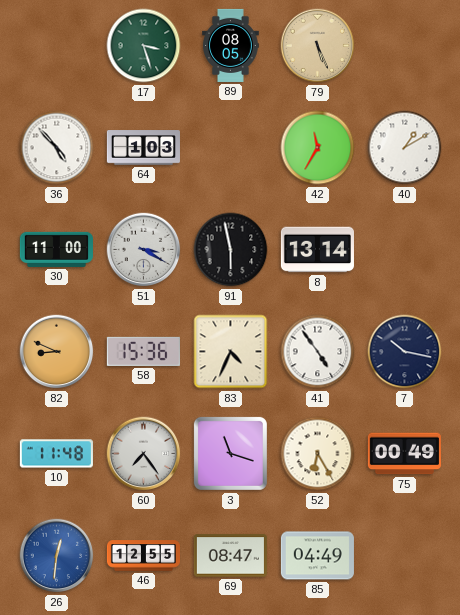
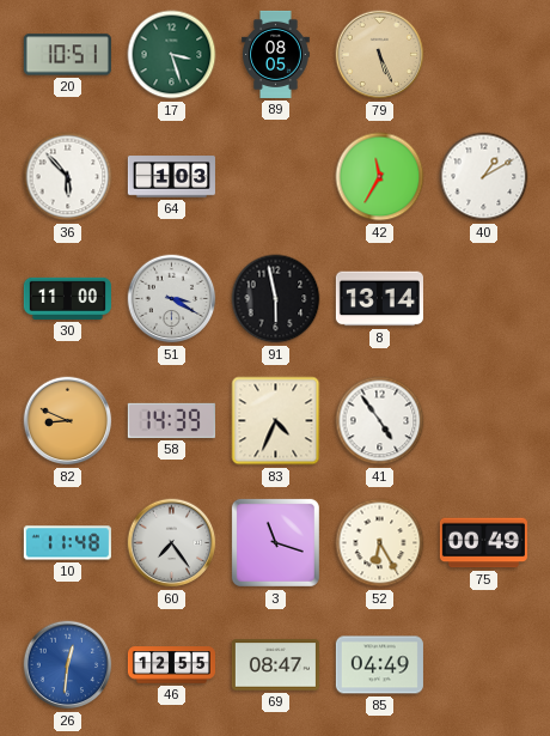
20: none -> 10:51 (67, 55)
36: 4:53 -> 5:53 (68, 177)
58: 15:36 -> 14:39 (171, 420)
7: 10:17 -> none (405, 352)
